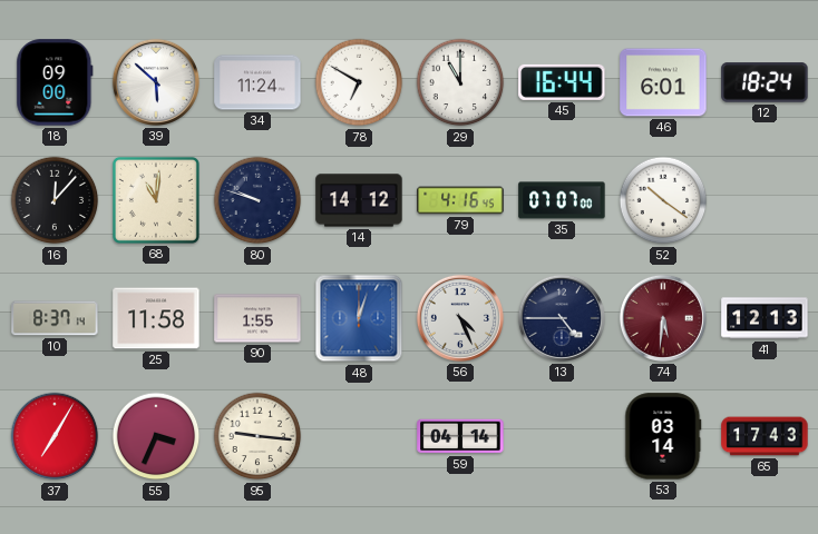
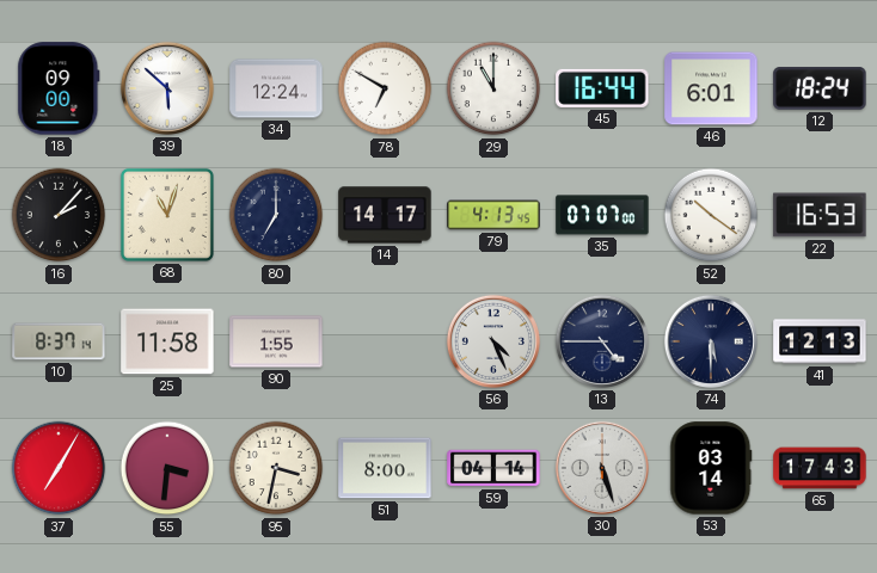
34: 11:24 -> 12:24 (276, 88)
16: 12:07 -> 2:07 (59, 215)
68: 11:01 -> 11:03 (167, 215)
80: 9:48 -> 7:00 (276, 215)
14: 14:12 -> 14:17 (385, 215)
79: 4:16 -> 4:13 (493, 215)
22: none -> 16:53 (820, 215)
48: 12:03 -> none (359, 318)
74: 5:31 -> 5:30 (711, 341)
74 dial: burgundy -> navy (711, 341)
55: 3:34 -> 3:31 (167, 468)
95: 9:16 -> 3:32 (276, 468)
51: none -> 8:00 (385, 468)
30: none -> 5:27 (602, 468)
